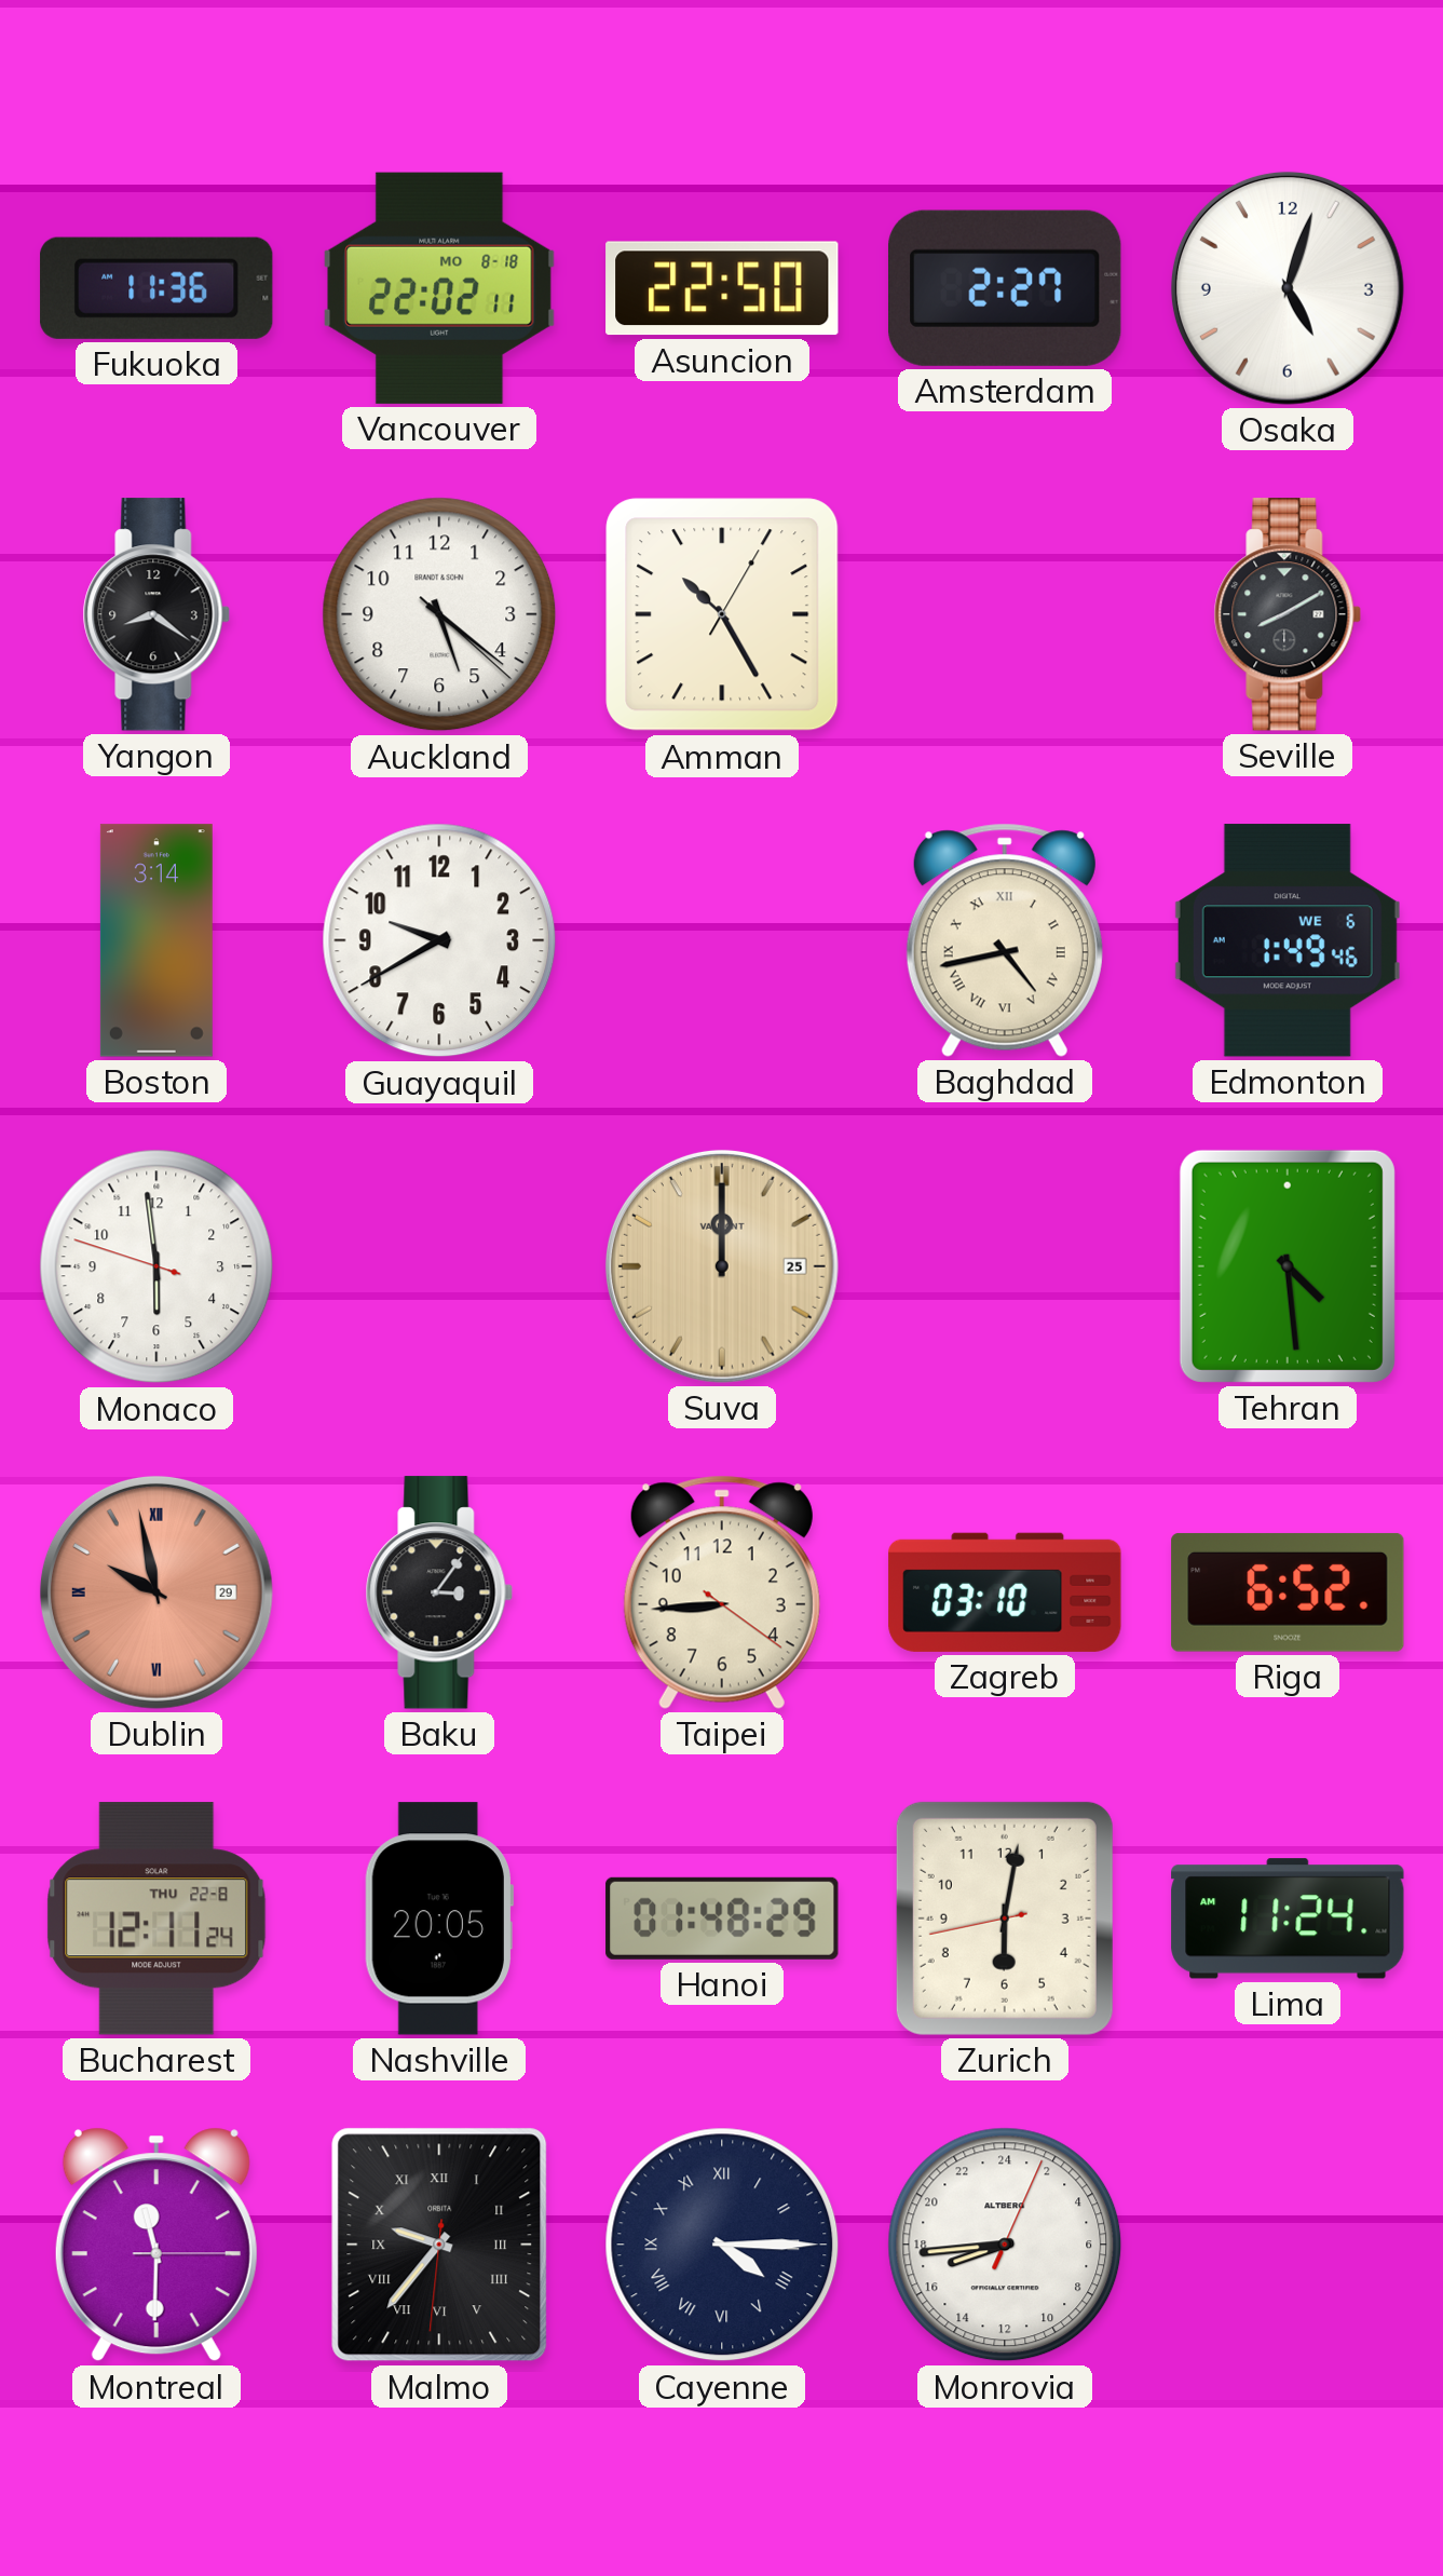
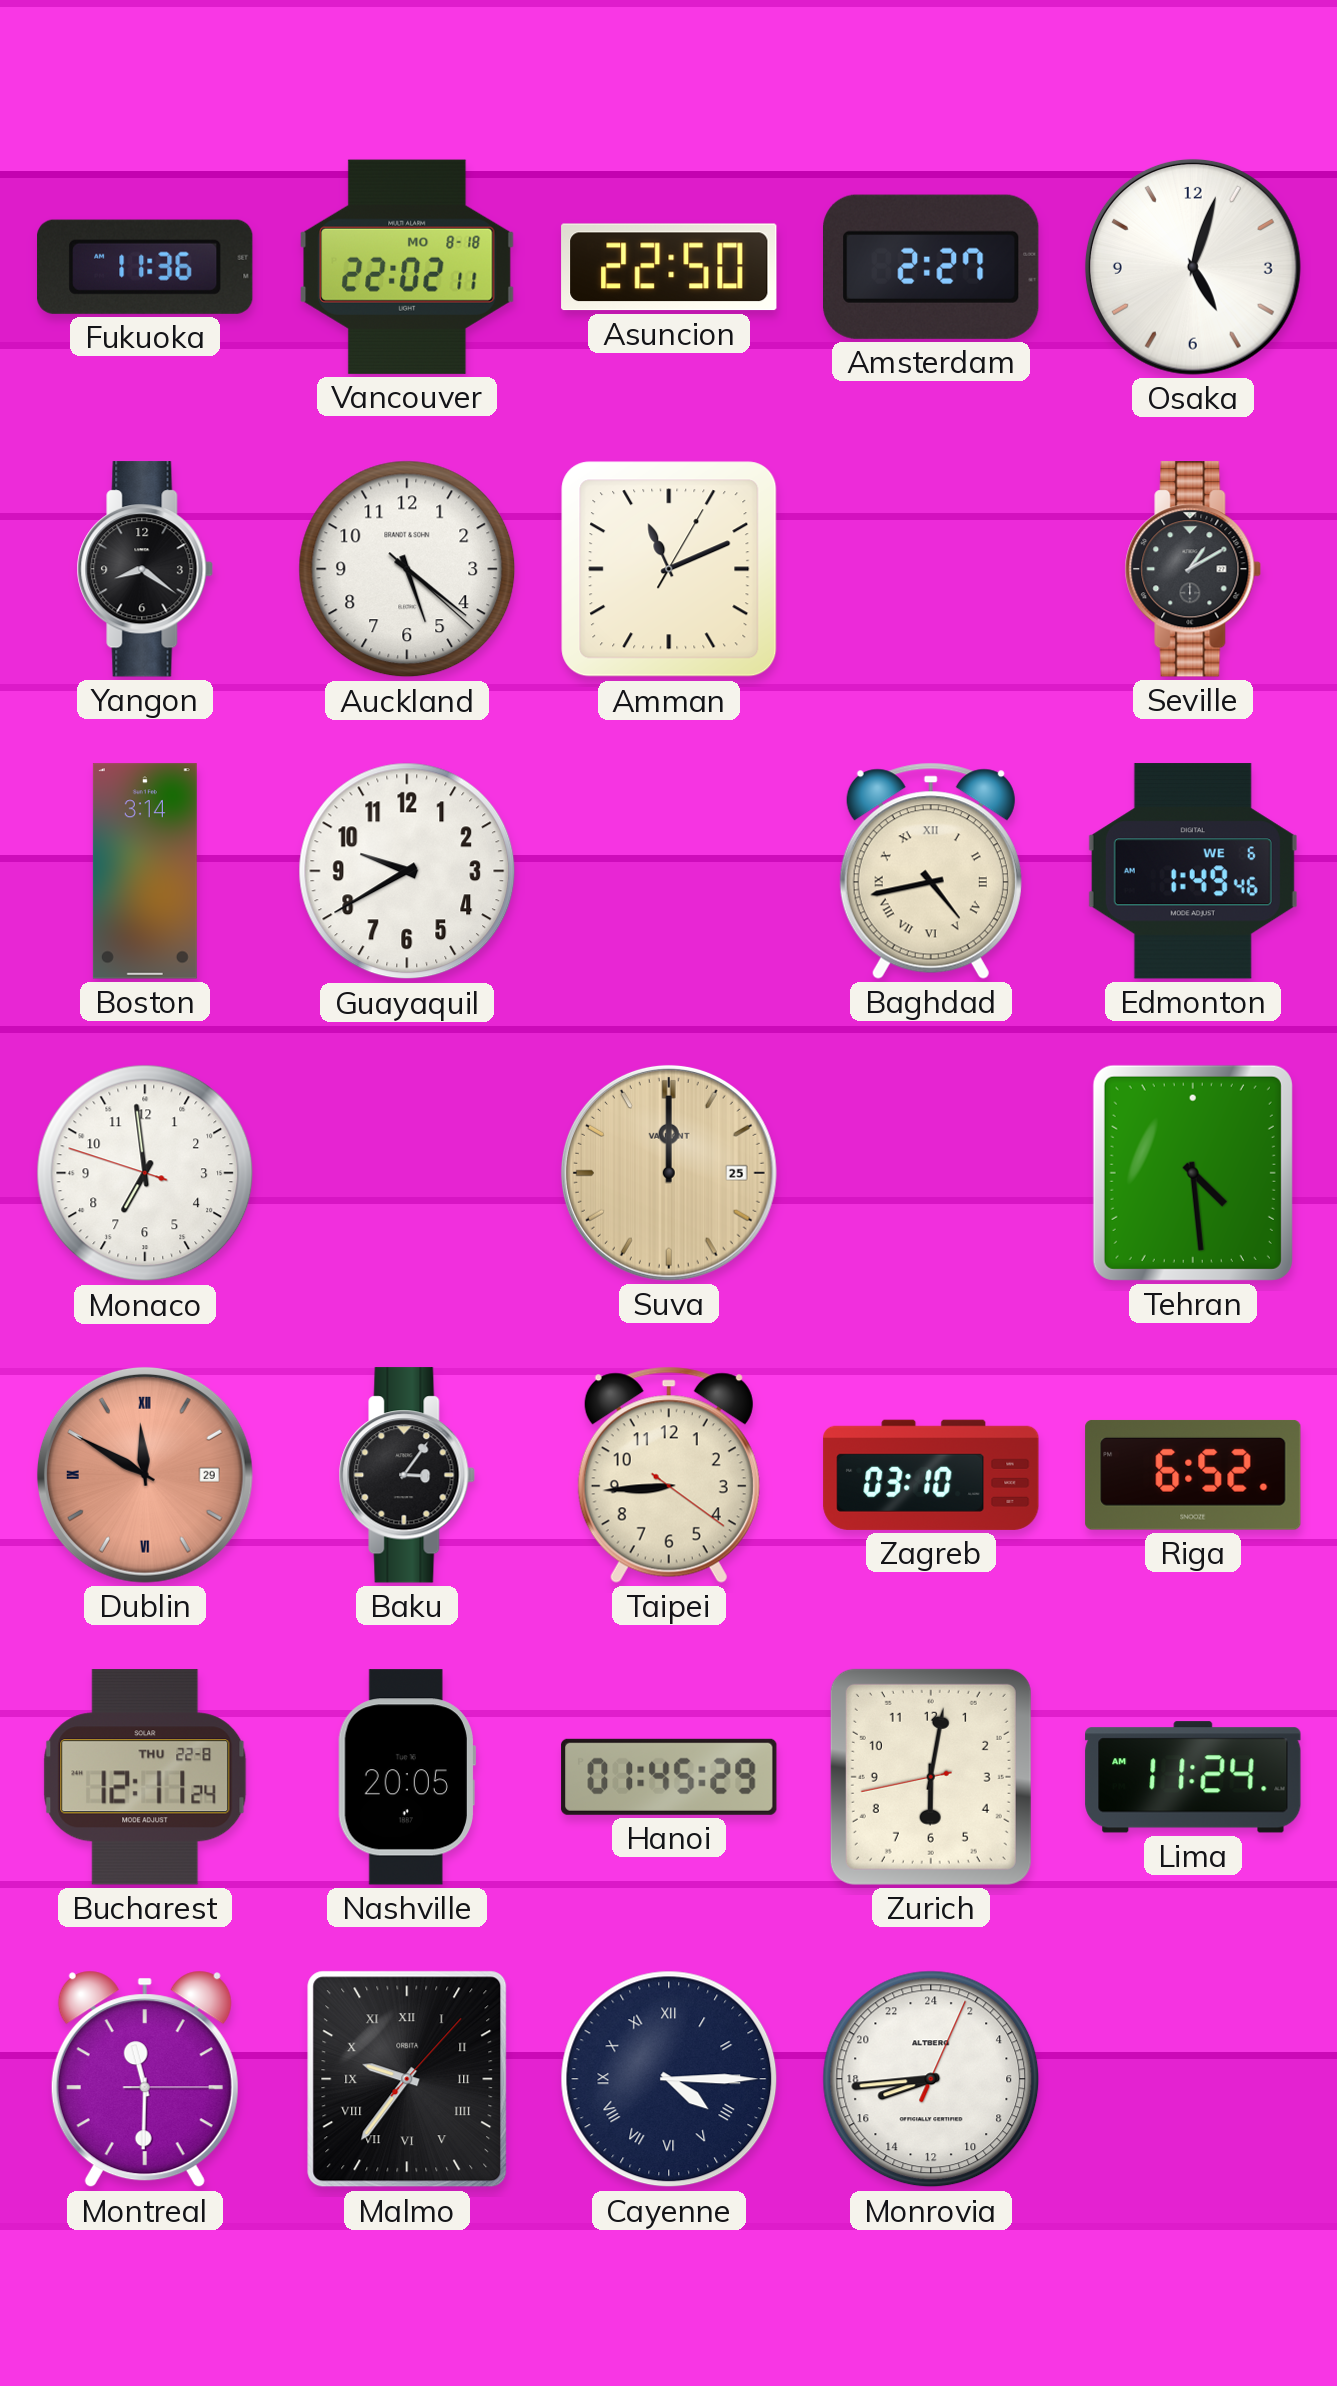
Amman: 10:25 -> 11:11 (669, 569)
Seville: 8:10 -> 1:10 (1193, 569)
Monaco: 5:58 -> 6:58 (145, 1173)
Dublin: 9:58 -> 11:50 (145, 1475)
Hanoi: 01:48 -> 01:45 (669, 1777)
Malmo: 9:36:31 -> 9:36:07 (407, 2079)
